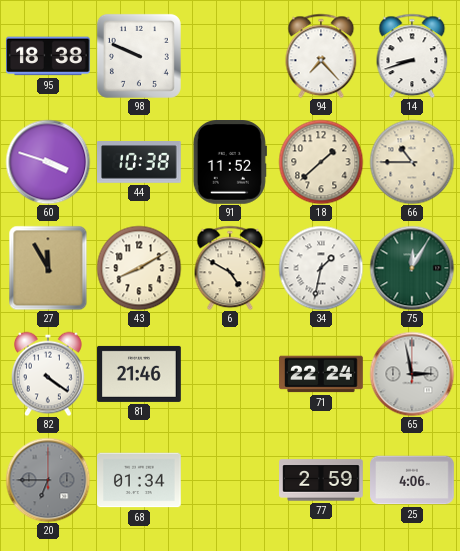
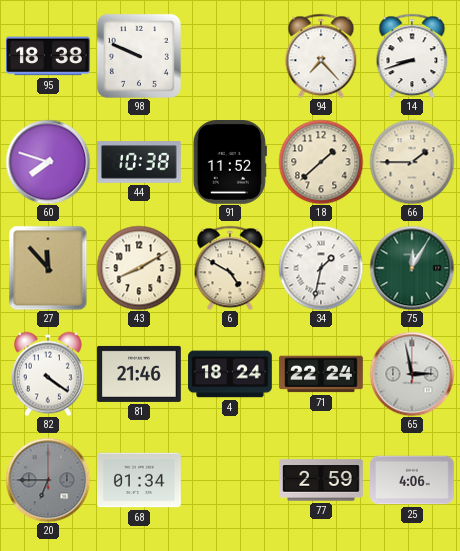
60: 3:48 -> 7:48 (48, 162)
66: 10:45 -> 1:45 (412, 162)
27: 11:55 -> 11:53 (48, 268)
4: none -> 18:24 (230, 374)
